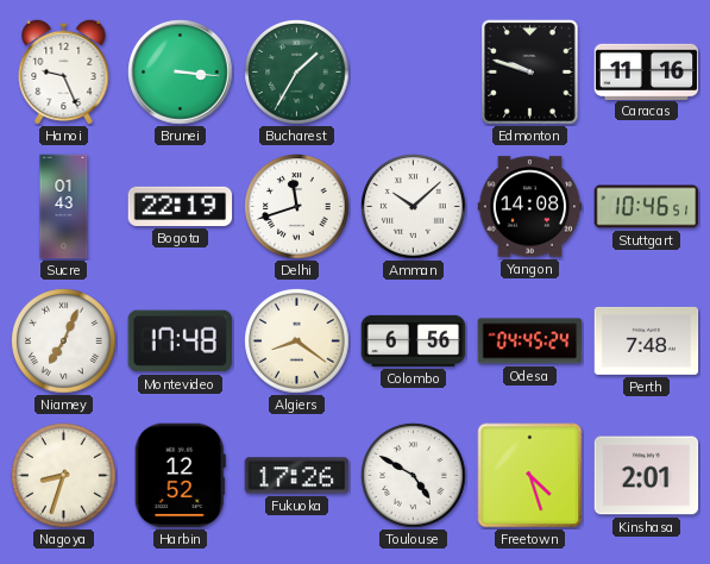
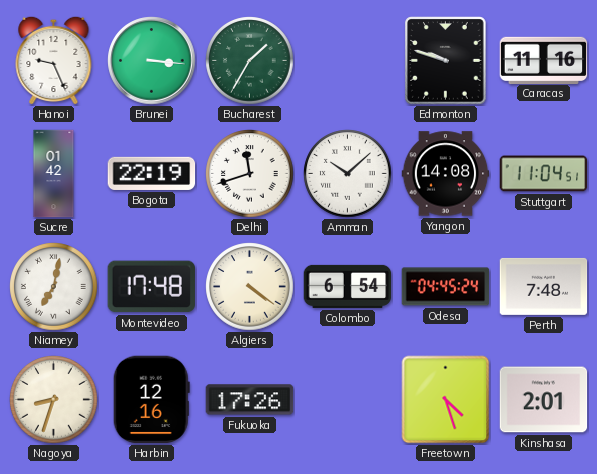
Sucre: 01:43 -> 01:42 (54, 174)
Stuttgart: 10:46 -> 11:04 (544, 174)
Niamey: 7:04 -> 7:02 (54, 287)
Algiers: 8:21 -> 4:21 (250, 287)
Colombo: 6:56 -> 6:54 (348, 286)
Harbin: 12:52 -> 12:16 (151, 400)
Toulouse: 4:50 -> none (414, 476)
